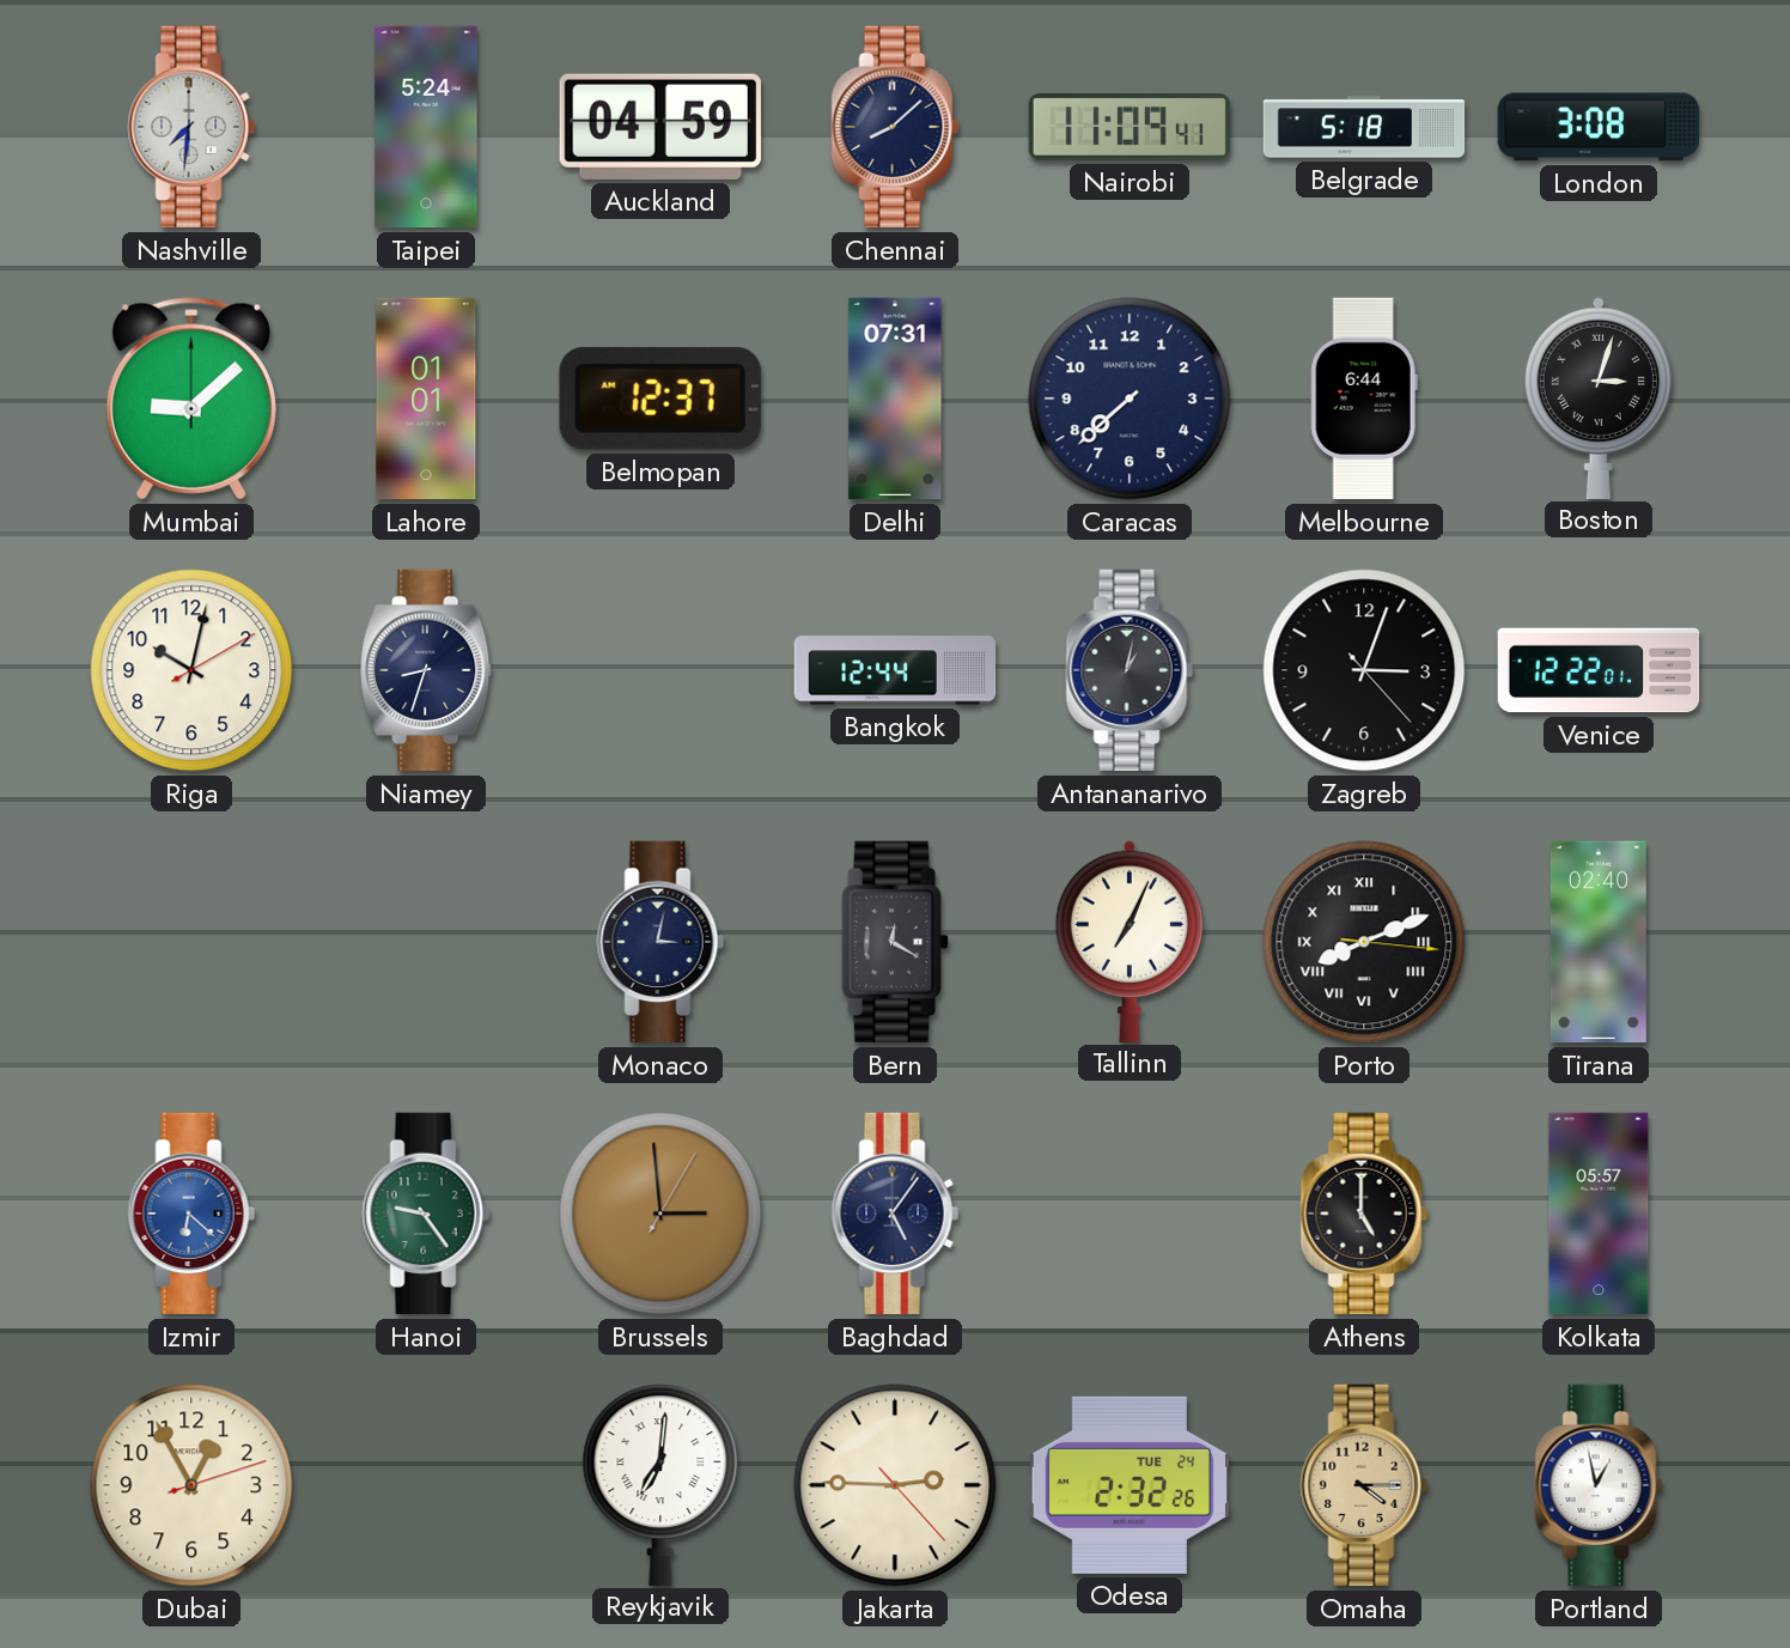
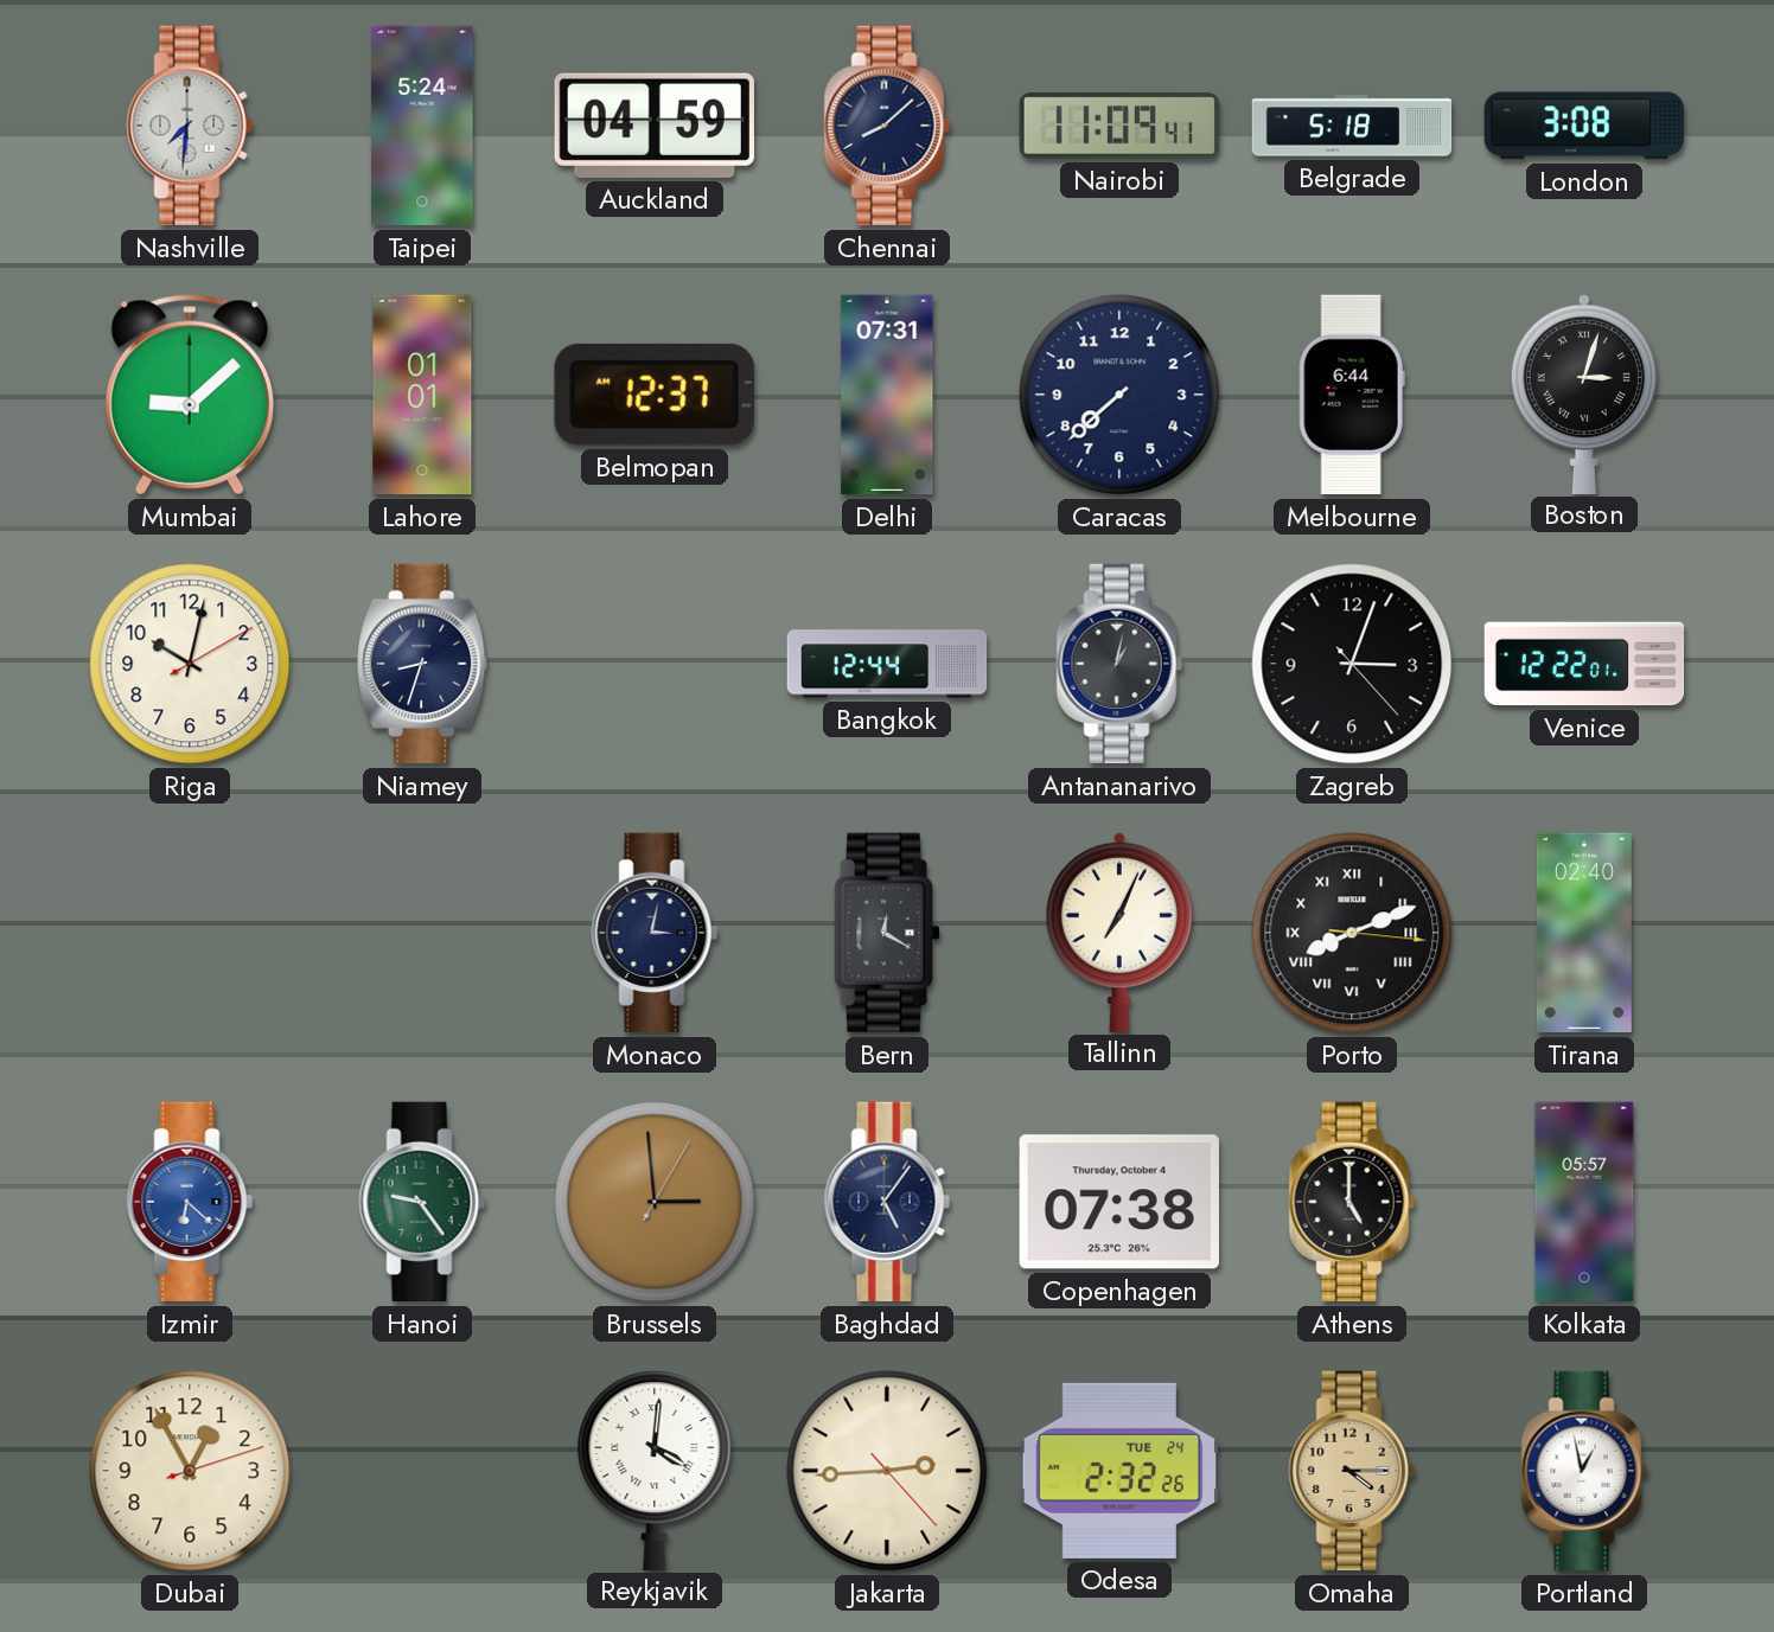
Copenhagen: none -> 07:38 (1119, 1202)
Reykjavik: 7:01 -> 4:01 (655, 1470)
Jakarta: 2:45 -> 2:44 (887, 1471)
